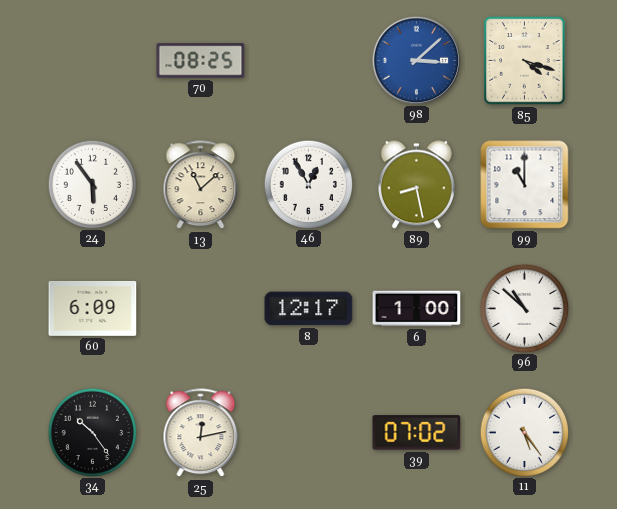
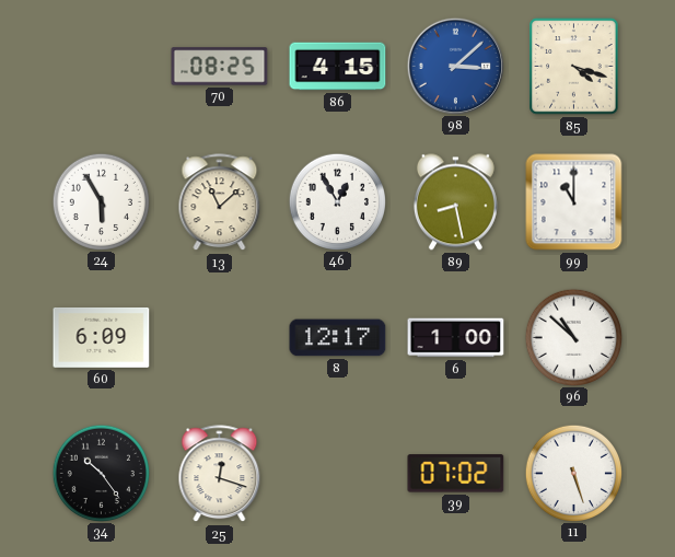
86: none -> 4:15 (338, 67)
24: 5:54 -> 5:55 (101, 201)
25: 12:13 -> 12:18 (220, 474)
11: 5:24 -> 5:27 (573, 473)
